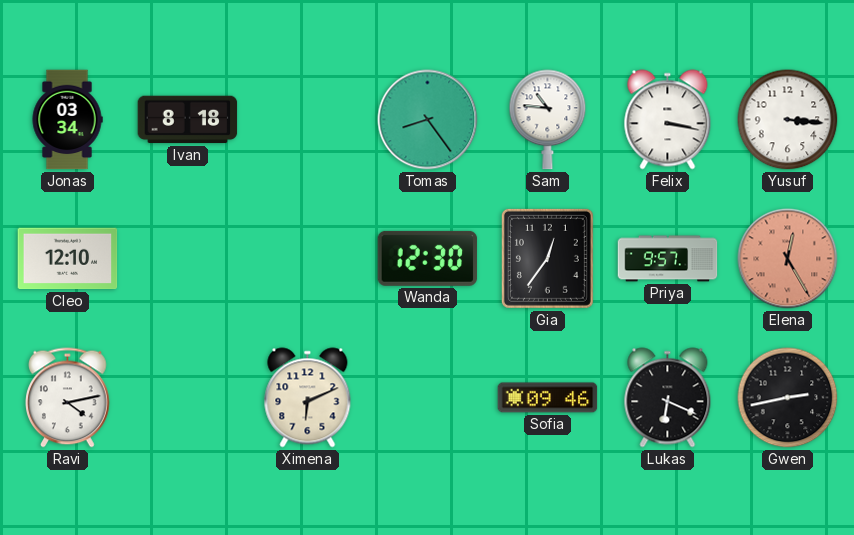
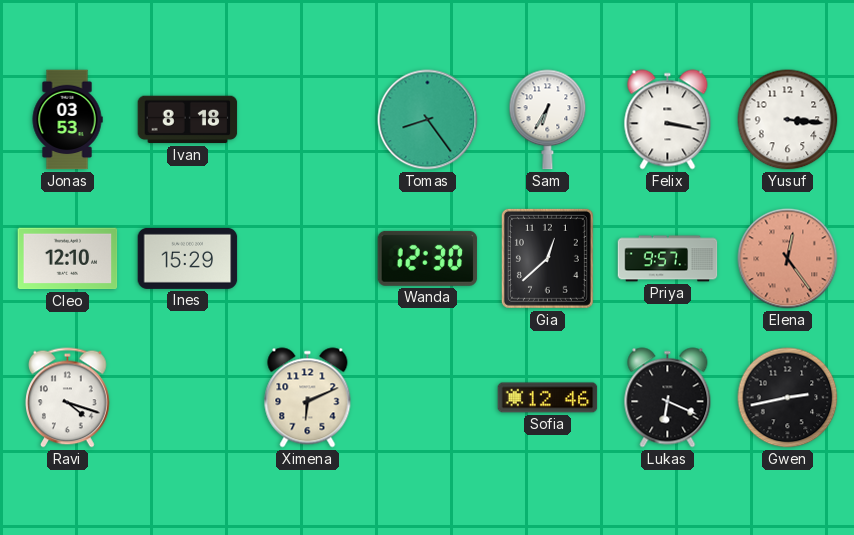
Jonas: 03:34 -> 03:53 (67, 120)
Sam: 10:46 -> 6:35 (548, 120)
Ines: none -> 15:29 (188, 258)
Gia: 12:36 -> 12:38 (547, 258)
Elena: 12:25 -> 12:24 (788, 259)
Ravi: 4:13 -> 4:18 (68, 398)
Sofia: 09:46 -> 12:46 (548, 398)
